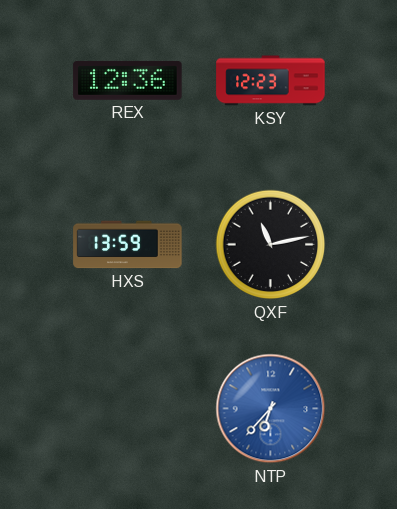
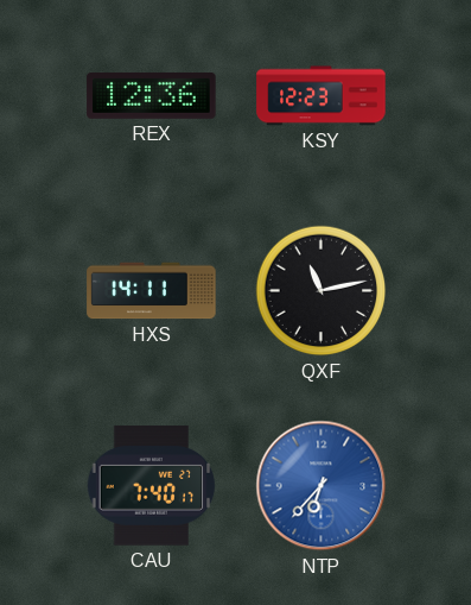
HXS: 13:59 -> 14:11 (152, 291)
CAU: none -> 7:40 (152, 486)
